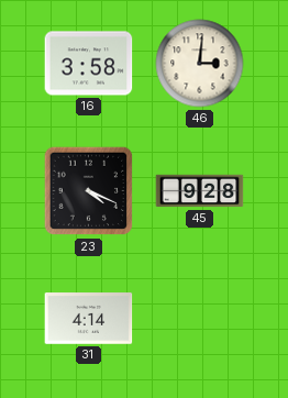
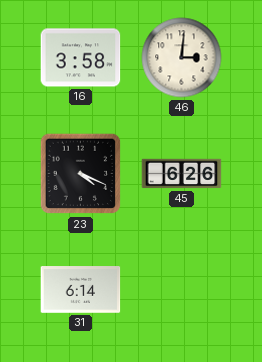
45: 9:28 -> 6:26 (182, 174)
31: 4:14 -> 6:14 (81, 290)
